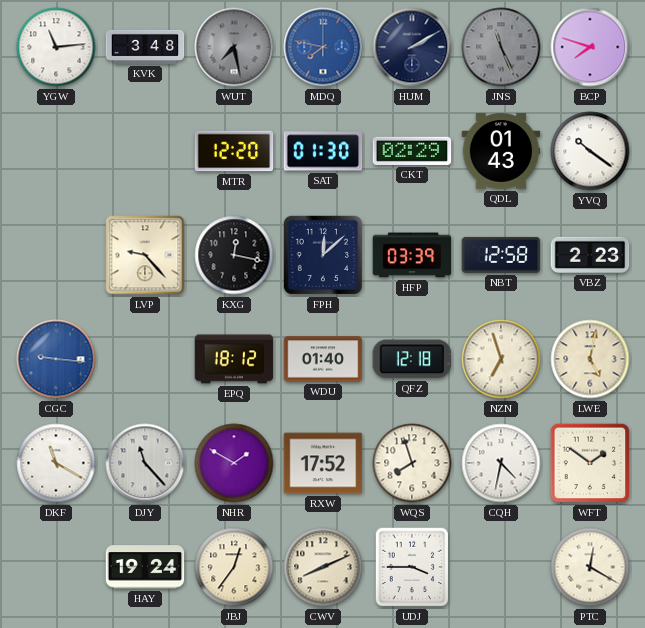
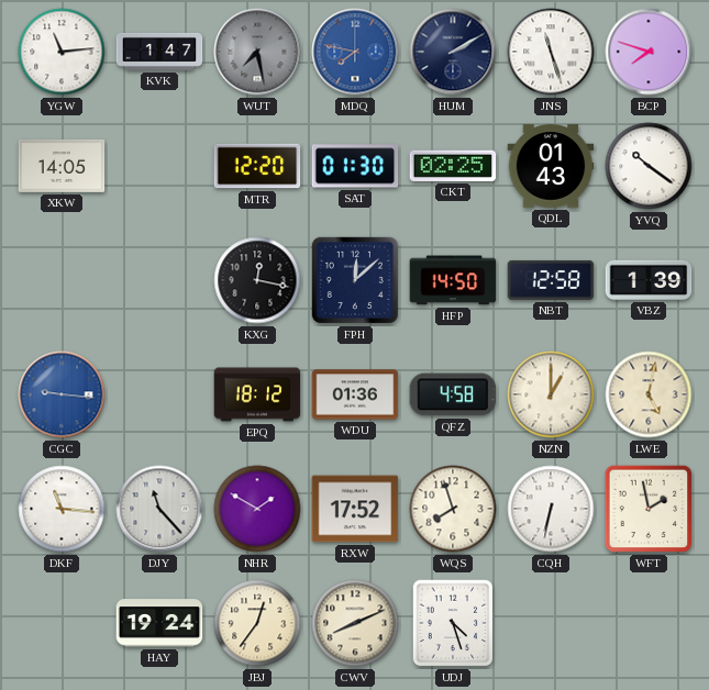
KVK: 3:48 -> 1:47 (159, 52)
JNS: 11:26 -> 11:27 (551, 52)
JNS dial: grey -> white (551, 52)
XKW: none -> 14:05 (62, 166)
CKT: 02:29 -> 02:25 (453, 166)
LVP: 9:23 -> none (145, 255)
HFP: 03:39 -> 14:50 (453, 280)
VBZ: 2:23 -> 1:39 (649, 280)
WDU: 01:40 -> 01:36 (355, 394)
QFZ: 12:18 -> 4:58 (453, 394)
NZN: 6:57 -> 1:00 (551, 394)
DKF: 11:20 -> 11:16 (62, 509)
CQH: 4:32 -> 6:32 (551, 509)
WFT: 1:51 -> 1:58 (649, 509)
UDJ: 3:45 -> 4:27 (453, 623)
PTC: 12:20 -> none (590, 567)
